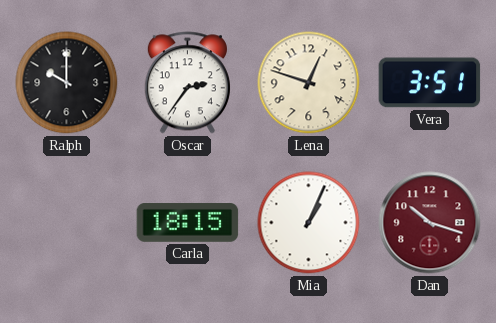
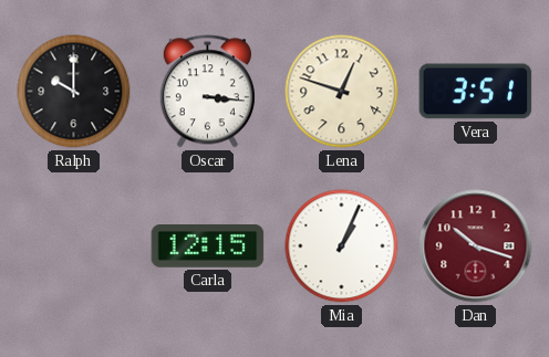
Oscar: 2:36 -> 3:16 (207, 92)
Carla: 18:15 -> 12:15 (208, 246)
